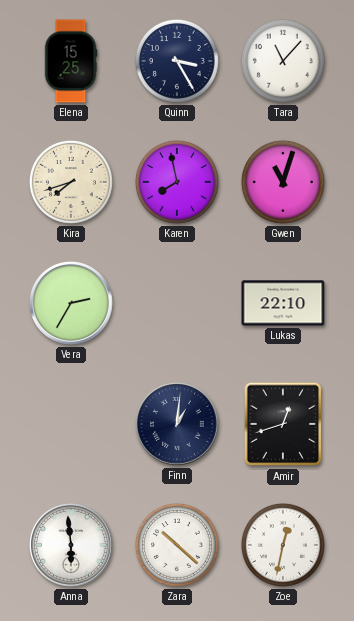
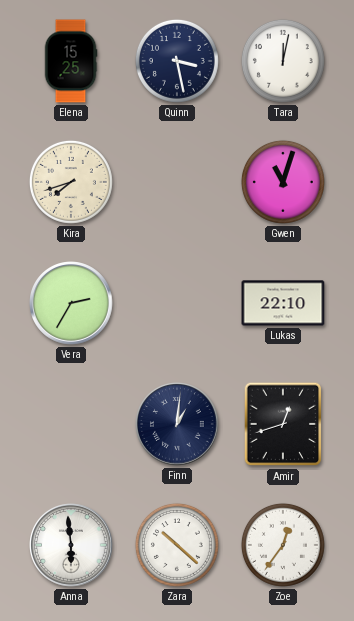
Quinn: 3:25 -> 3:28 (177, 61)
Tara: 11:07 -> 12:02 (283, 61)
Karen: 7:58 -> none (177, 182)
Zoe: 12:32 -> 12:36 (283, 545)
